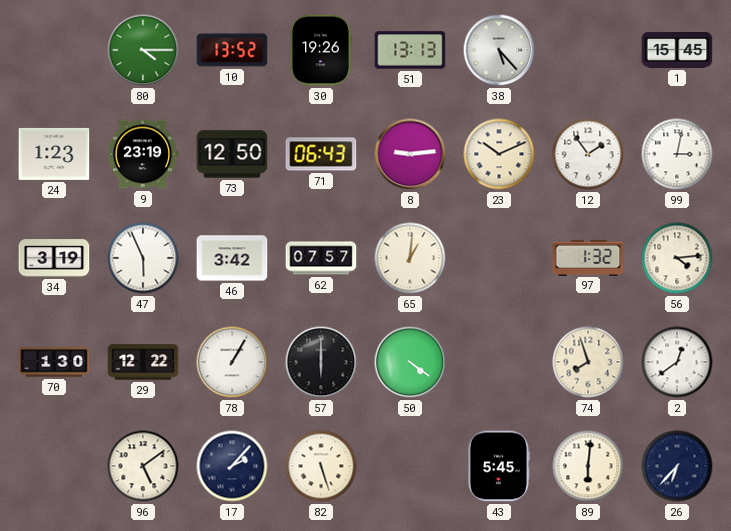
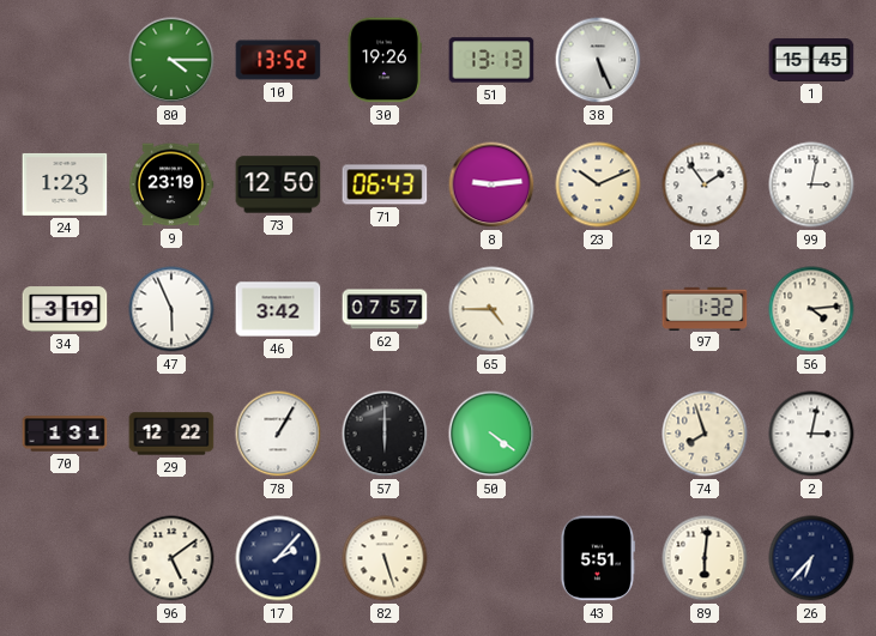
38: 5:23 -> 5:26 (598, 60)
65: 1:01 -> 4:45 (491, 309)
70: 1:30 -> 1:31 (65, 434)
2: 12:39 -> 3:02 (811, 434)
43: 5:45 -> 5:51 (597, 558)
